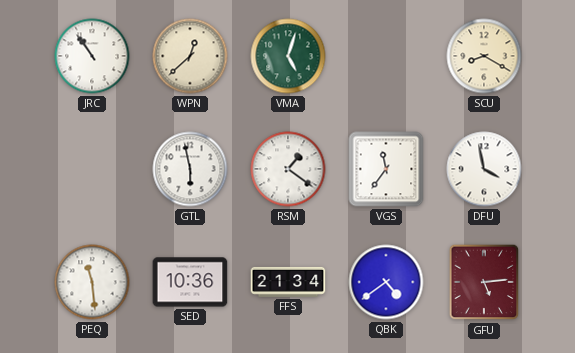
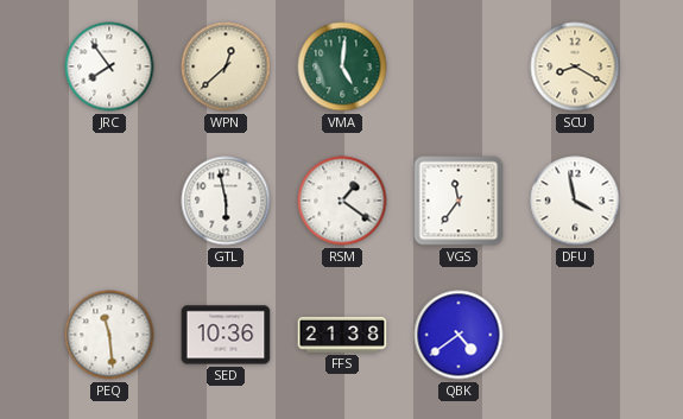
JRC: 10:54 -> 7:54 (109, 66)
VMA: 5:03 -> 5:01 (342, 66)
FFS: 21:34 -> 21:38 (342, 335)
GFU: 5:14 -> none (484, 282)
